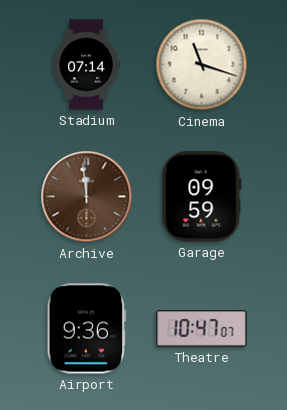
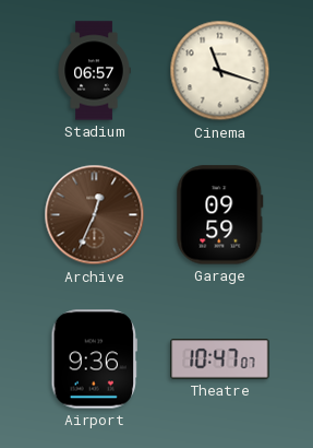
Stadium: 07:14 -> 06:57 (94, 71)
Archive: 11:59 -> 12:34 (95, 215)
